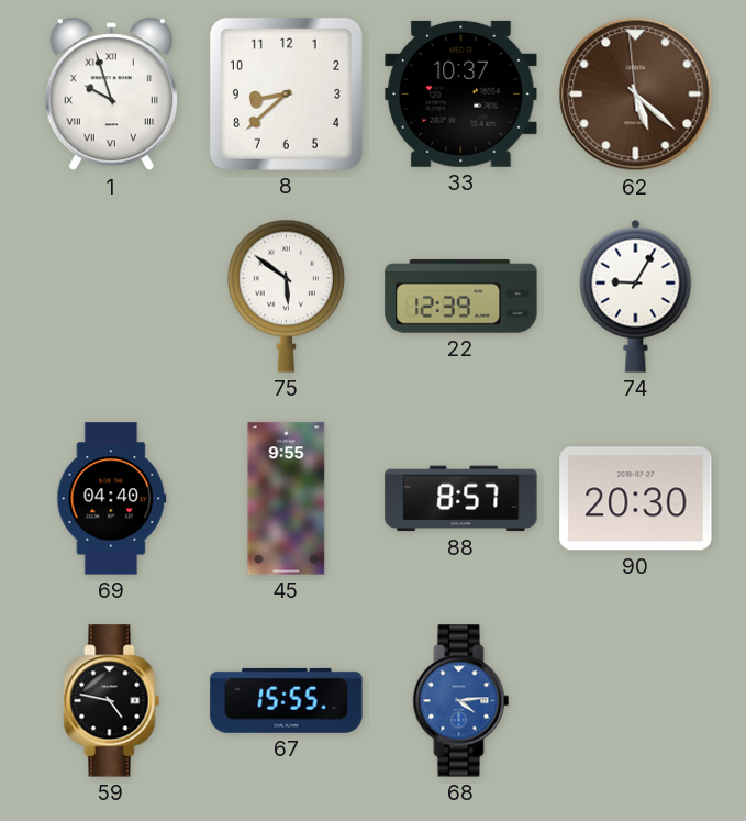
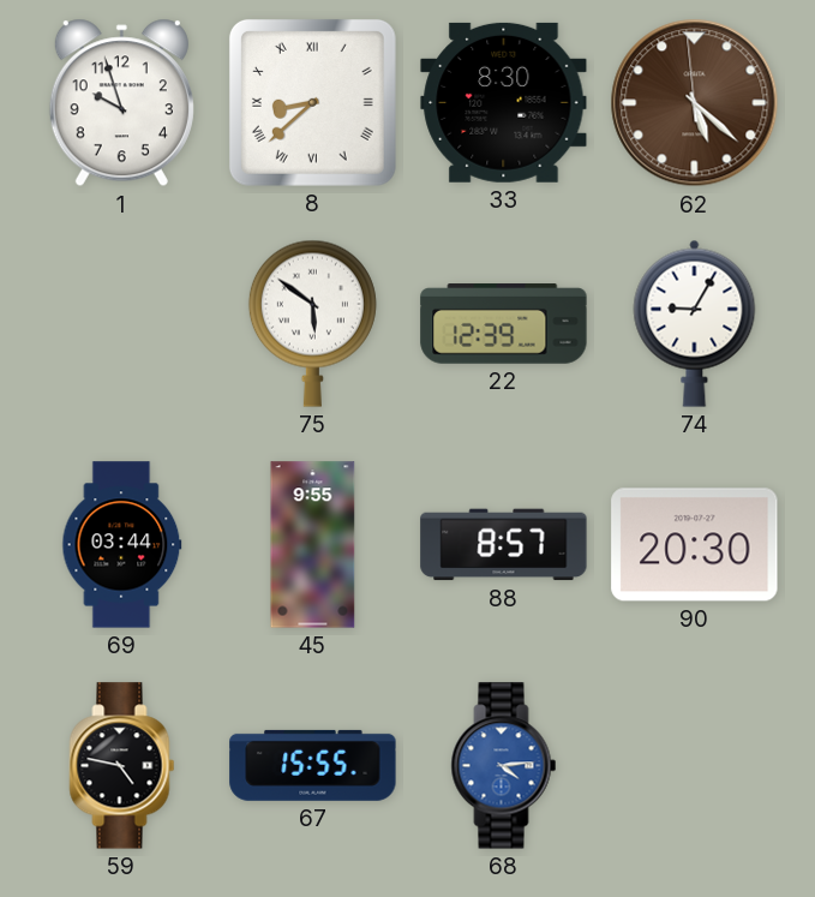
1 numerals: Roman -> Arabic (121, 103)
8 numerals: Arabic -> Roman (312, 102)
33: 10:37 -> 8:30 (504, 102)
69: 04:40 -> 03:44 (122, 545)
